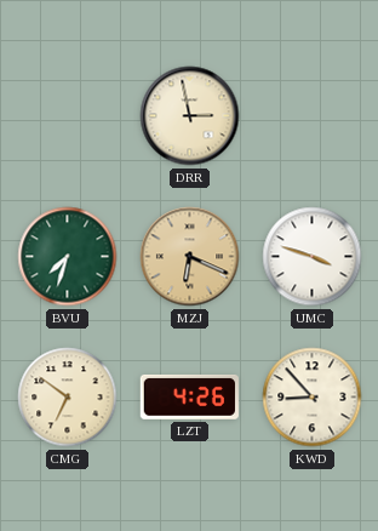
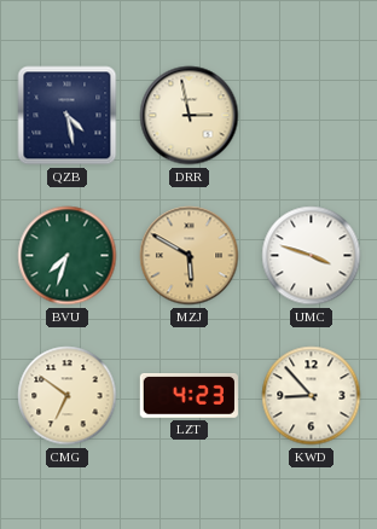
QZB: none -> 4:28 (68, 116)
MZJ: 6:19 -> 5:50 (190, 256)
LZT: 4:26 -> 4:23 (188, 395)
